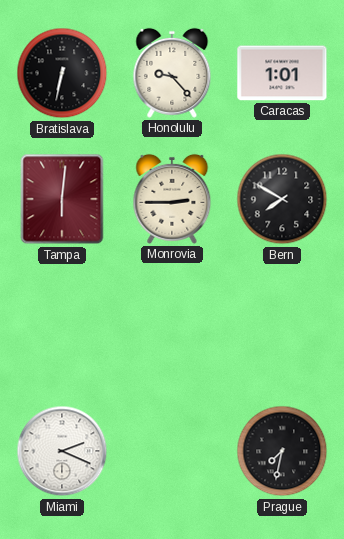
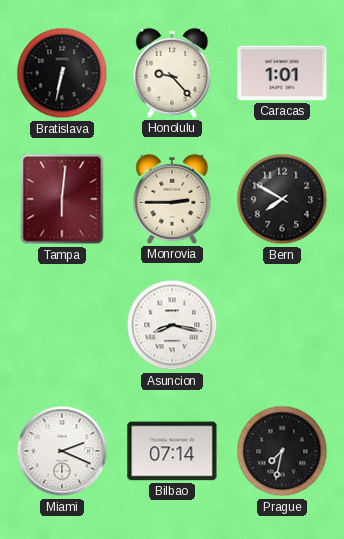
Asuncion: none -> 8:17 (172, 325)
Bilbao: none -> 07:14 (172, 451)
